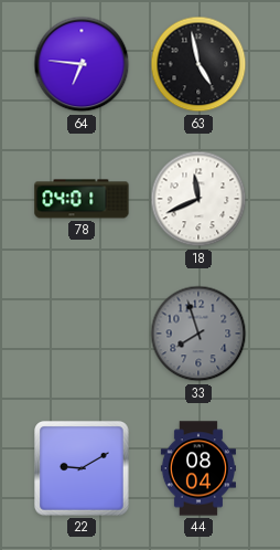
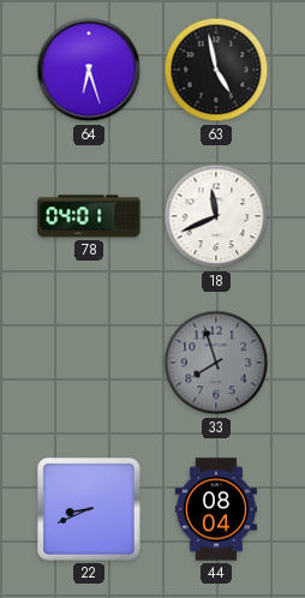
64: 6:46 -> 6:27 (89, 70)
22: 9:10 -> 8:41 (89, 509)
